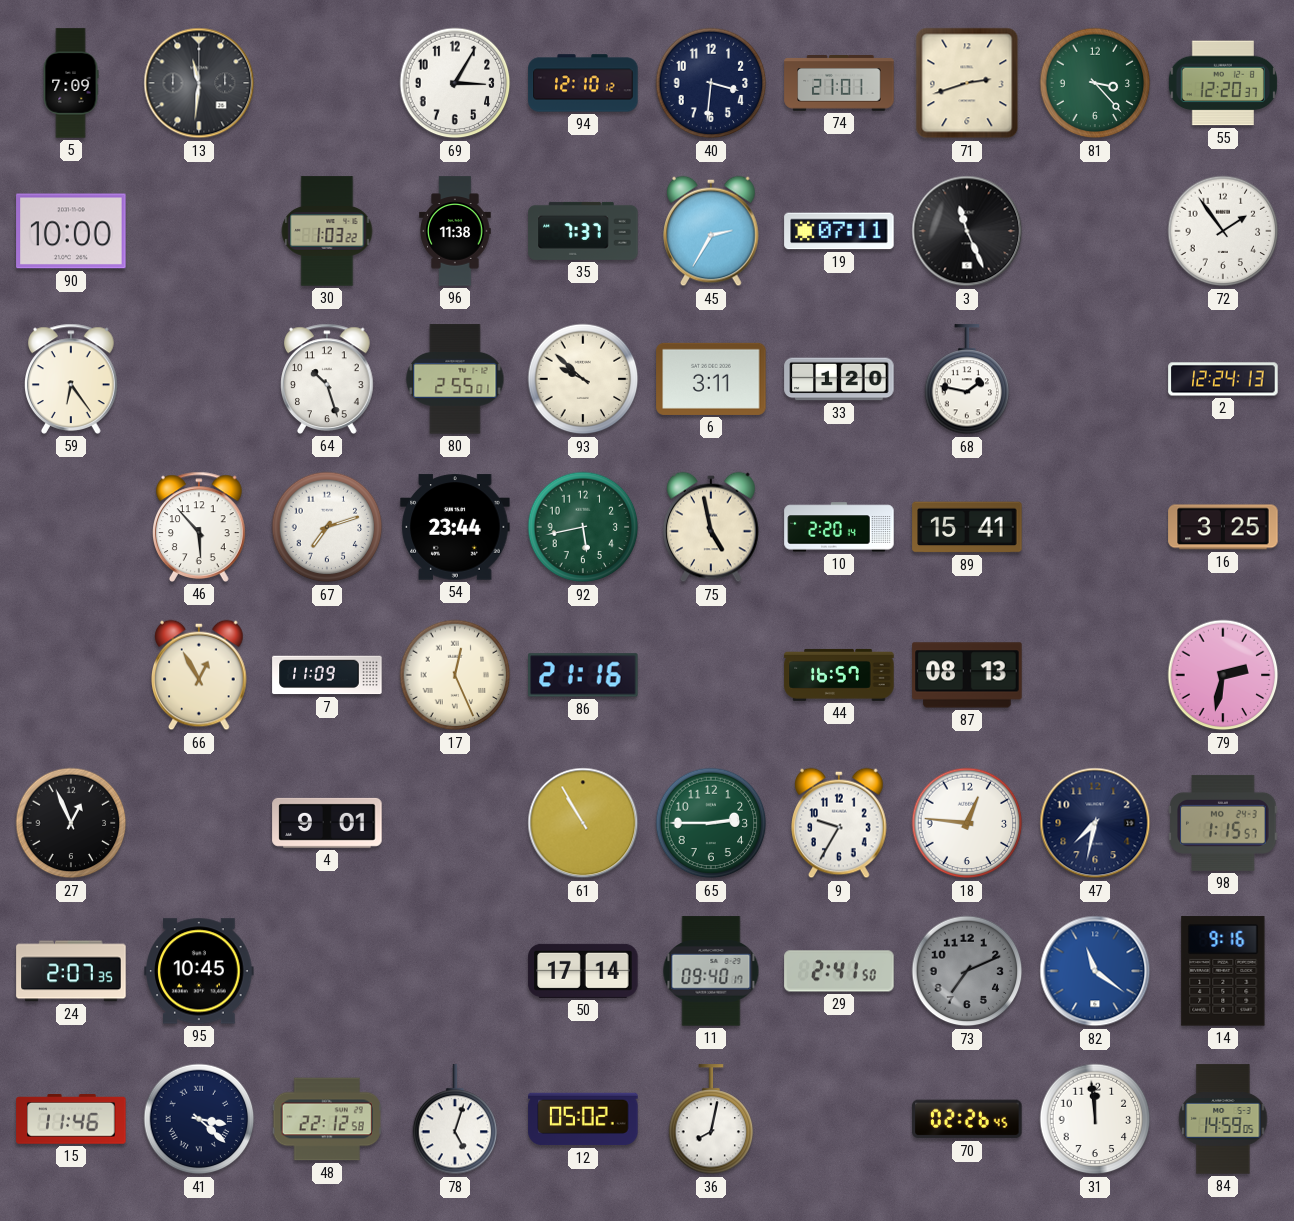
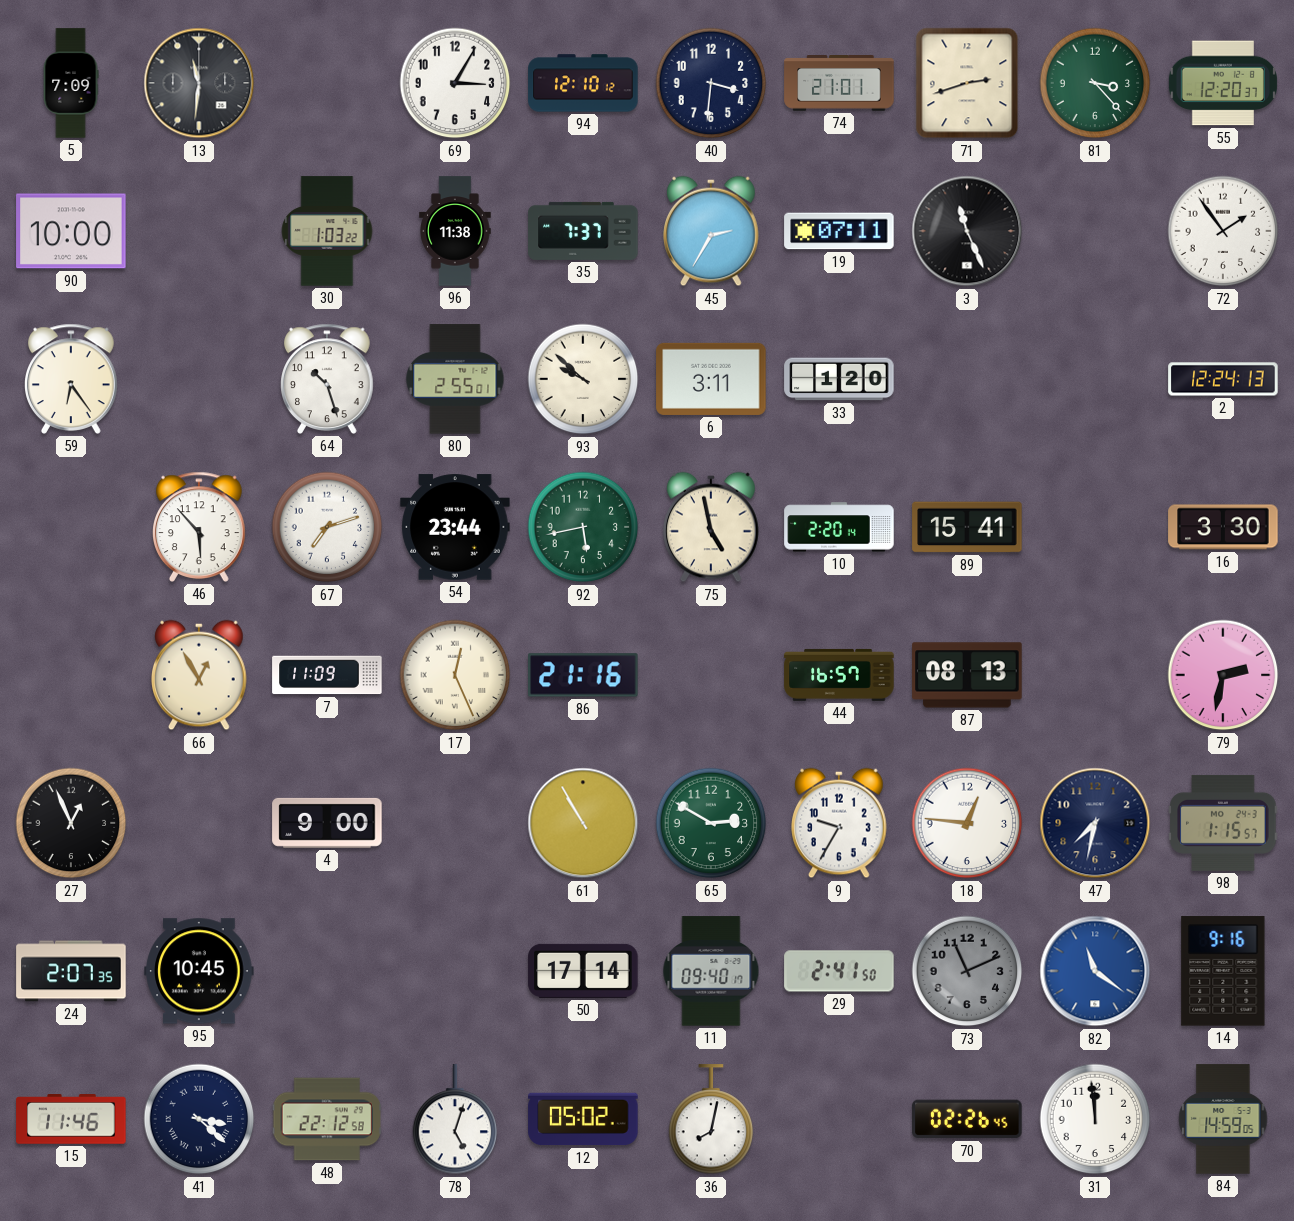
68: 1:47 -> none (967, 380)
16: 3:25 -> 3:30 (1223, 527)
4: 9:01 -> 9:00 (327, 823)
65: 2:45 -> 2:50 (711, 823)
73: 7:11 -> 11:11 (967, 971)
